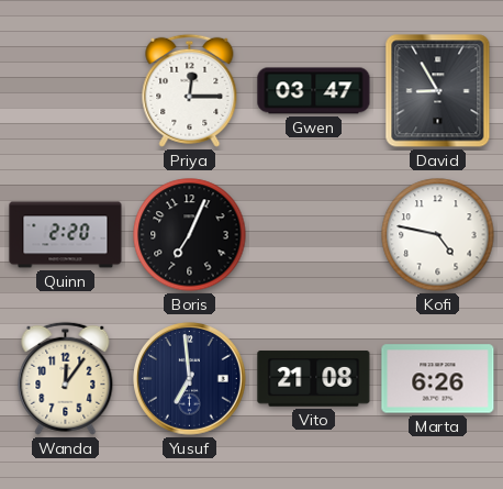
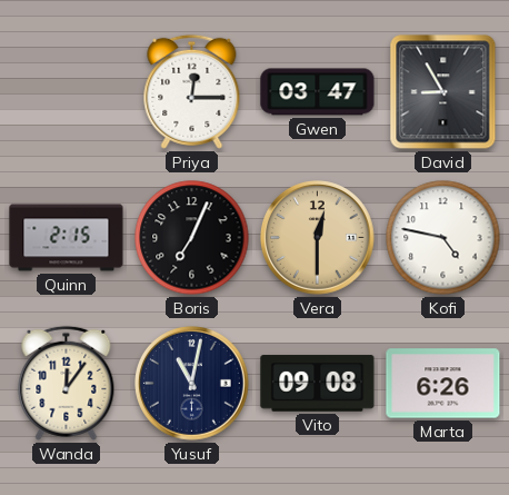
Quinn: 2:20 -> 2:15 (67, 238)
Vera: none -> 12:30 (318, 238)
Yusuf: 6:59 -> 11:02 (192, 384)
Vito: 21:08 -> 09:08 (318, 384)
